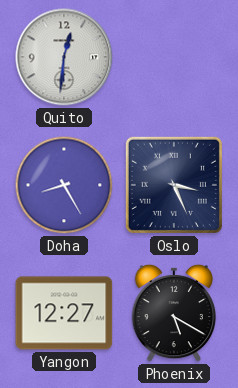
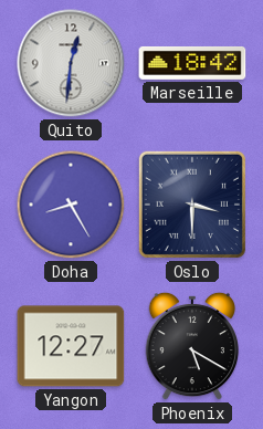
Marseille: none -> 18:42 (192, 63)
Oslo: 3:26 -> 3:30 (192, 205)
